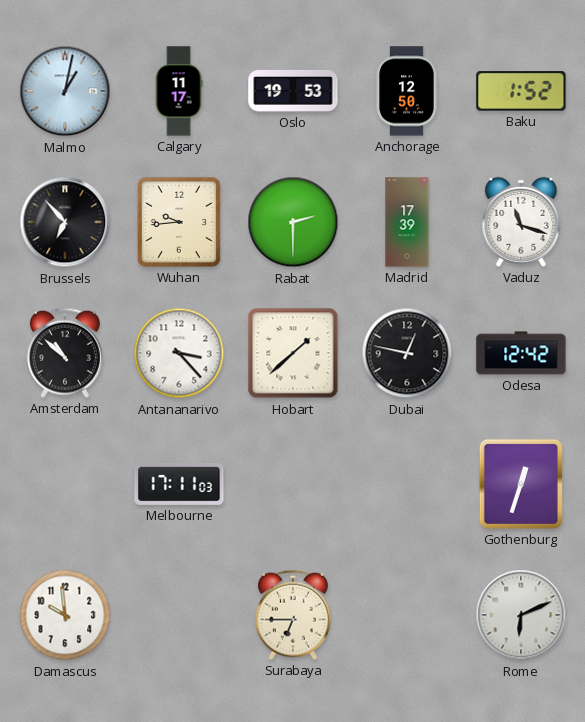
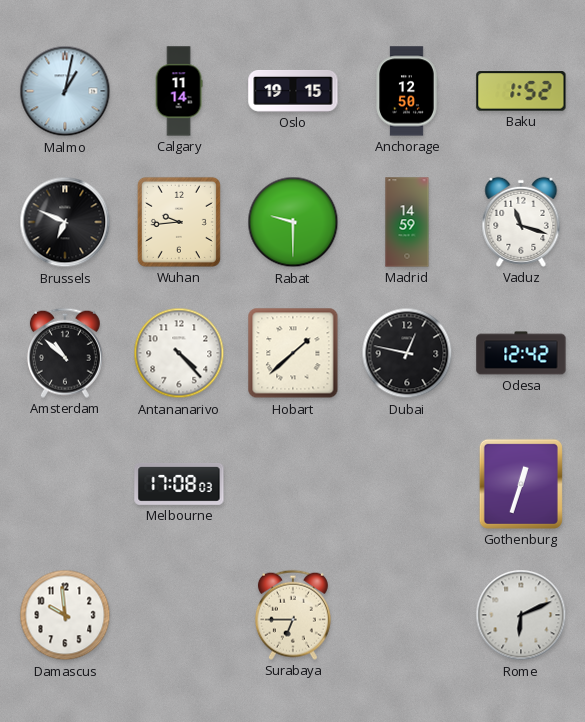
Calgary: 11:17 -> 11:14 (179, 91)
Oslo: 19:53 -> 19:15 (293, 91)
Brussels: 6:53 -> 6:49 (65, 222)
Rabat: 2:30 -> 9:30 (293, 222)
Madrid: 17:39 -> 14:59 (407, 222)
Antananarivo: 3:23 -> 4:23 (179, 353)
Melbourne: 17:11 -> 17:08 (179, 484)
